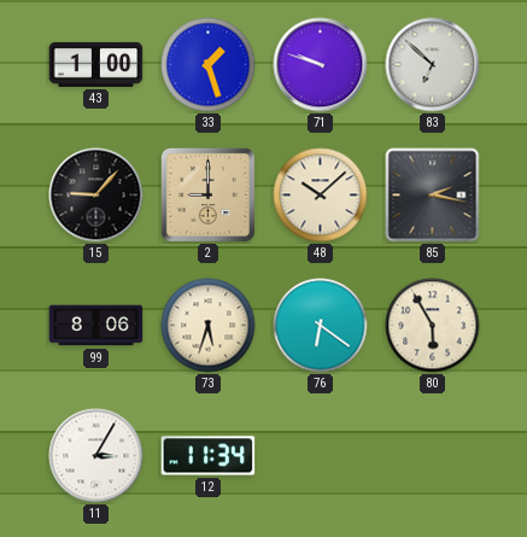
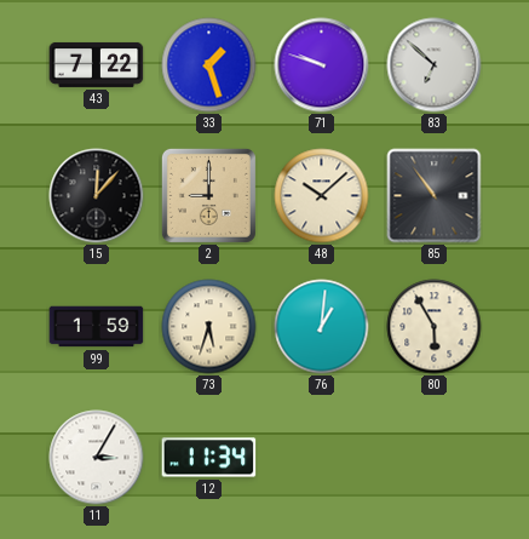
43: 1:00 -> 7:22 (97, 64)
15: 9:07 -> 12:07 (97, 196)
85: 2:17 -> 10:54 (435, 196)
99: 8:06 -> 1:59 (97, 327)
76: 6:21 -> 1:01 (322, 327)
